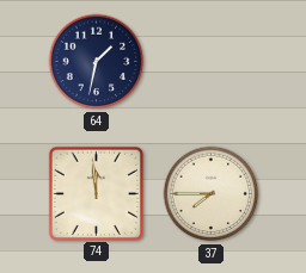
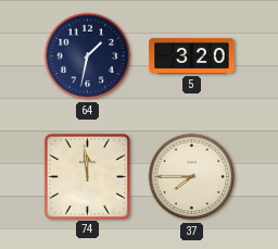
5: none -> 3:20 (192, 55)
